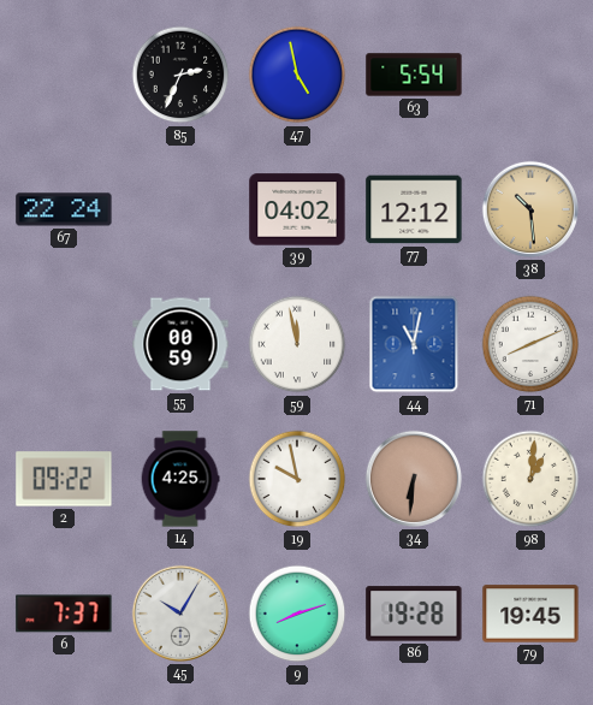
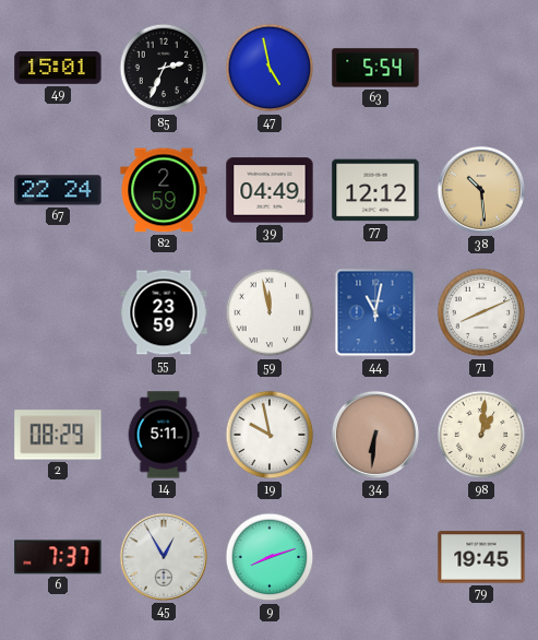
49: none -> 15:01 (58, 69)
82: none -> 2:59 (164, 190)
39: 04:02 -> 04:49 (270, 190)
55: 00:59 -> 23:59 (164, 312)
2: 09:22 -> 08:29 (58, 435)
14: 4:25 -> 5:11 (164, 435)
45: 10:05 -> 12:55 (164, 557)
86: 19:28 -> none (414, 614)
